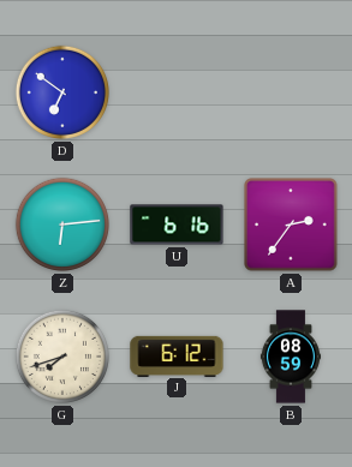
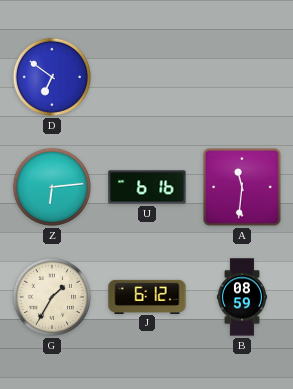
A: 2:36 -> 11:31 (242, 187)
G: 7:42 -> 1:35 (52, 297)
